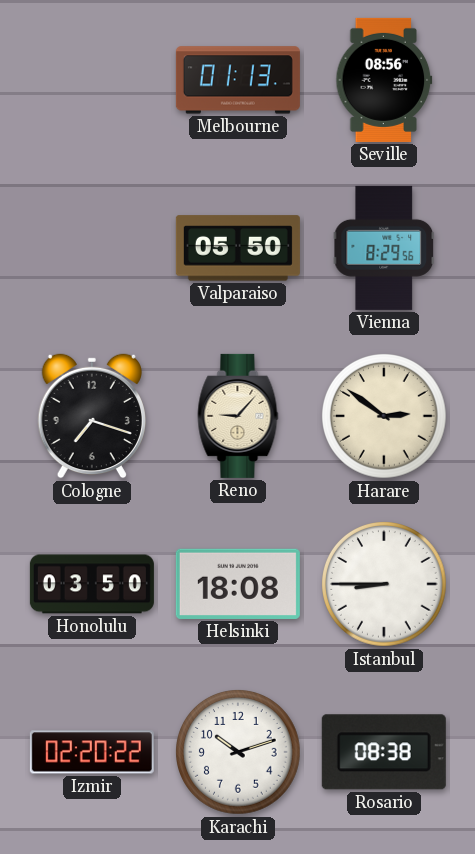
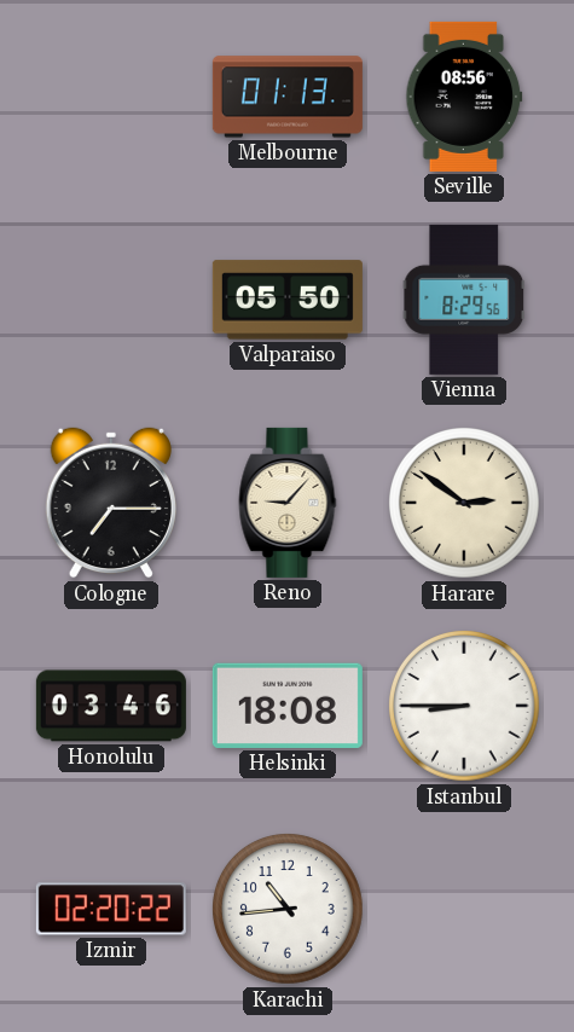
Cologne: 7:18 -> 7:15 (111, 503)
Honolulu: 03:50 -> 03:46 (111, 706)
Karachi: 10:12 -> 10:44 (289, 910)
Rosario: 08:38 -> none (384, 752)
